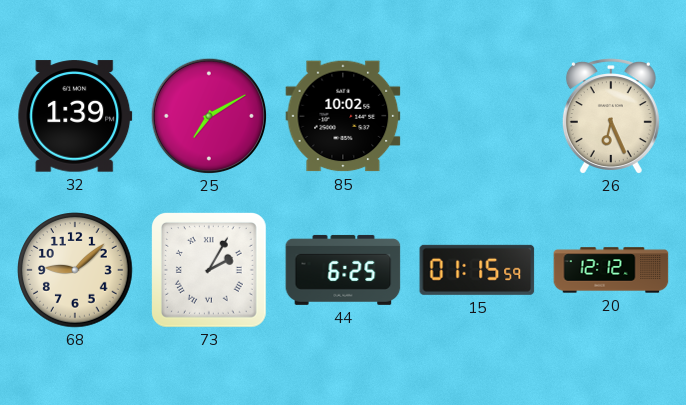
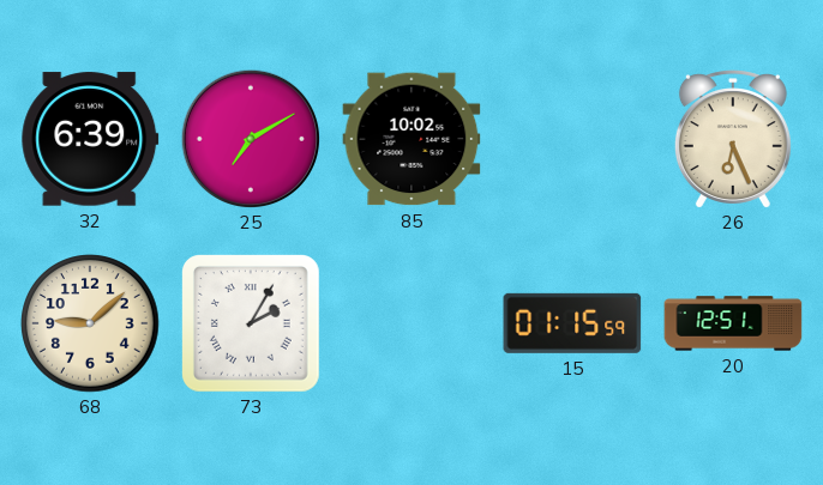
32: 1:39 -> 6:39 (90, 139)
44: 6:25 -> none (343, 270)
20: 12:12 -> 12:51 (733, 323)
